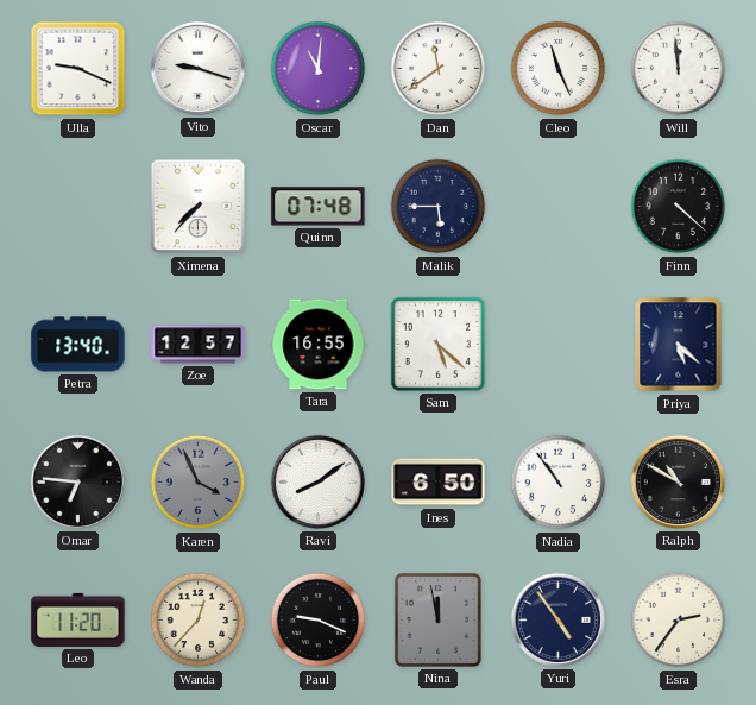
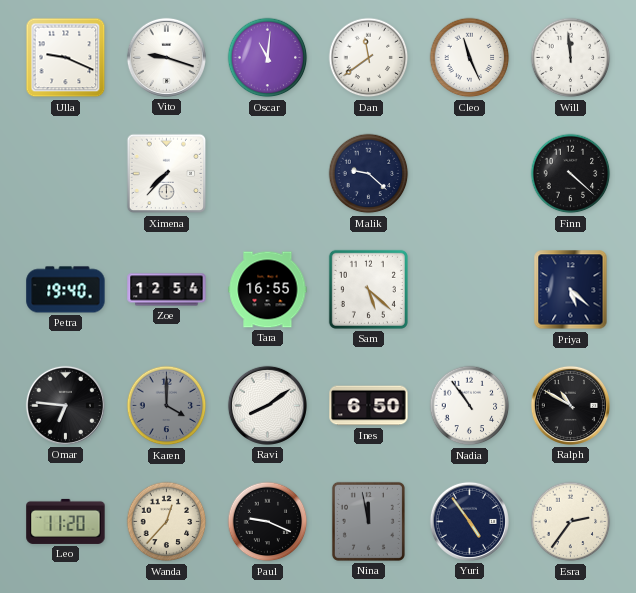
Quinn: 07:48 -> none (319, 207)
Malik: 5:45 -> 9:22 (369, 174)
Petra: 13:40 -> 19:40 (66, 290)
Zoe: 12:57 -> 12:54 (167, 290)
Karen: 3:56 -> 4:00 (167, 406)
